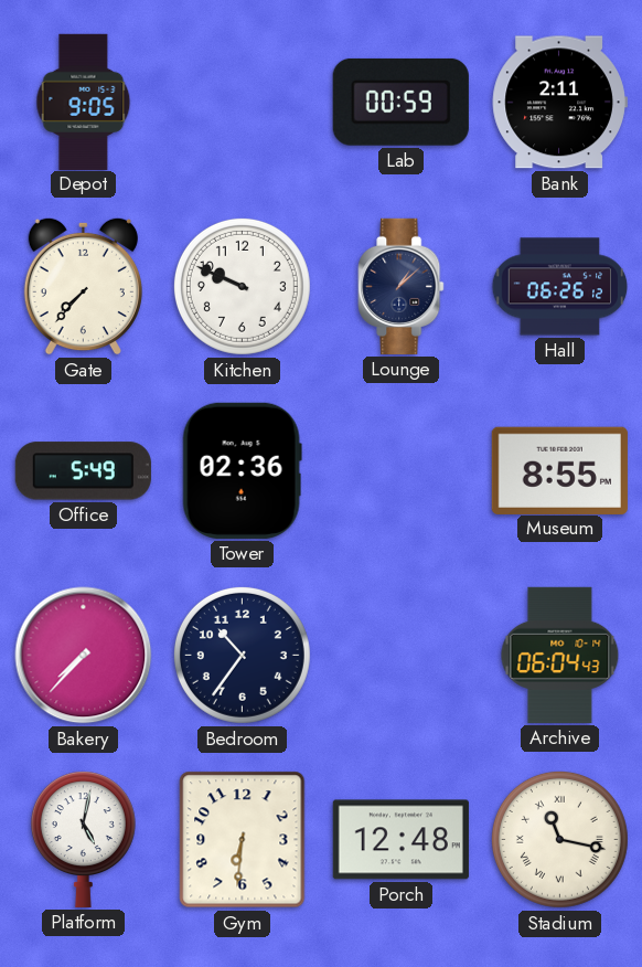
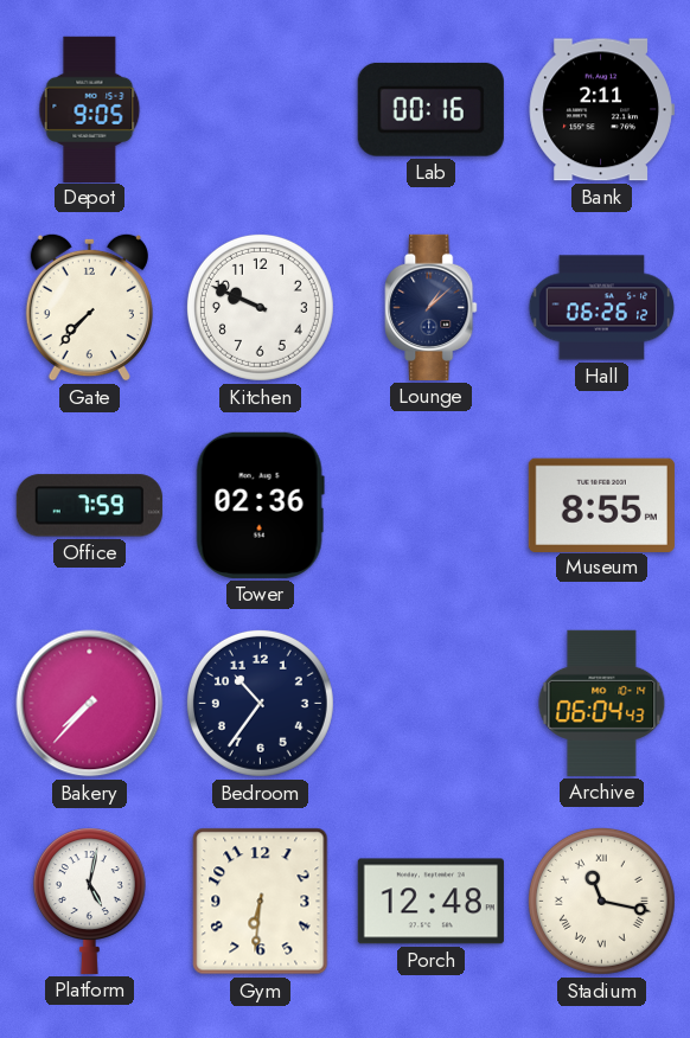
Lab: 00:59 -> 00:16 (430, 109)
Office: 5:49 -> 7:59 (89, 506)
